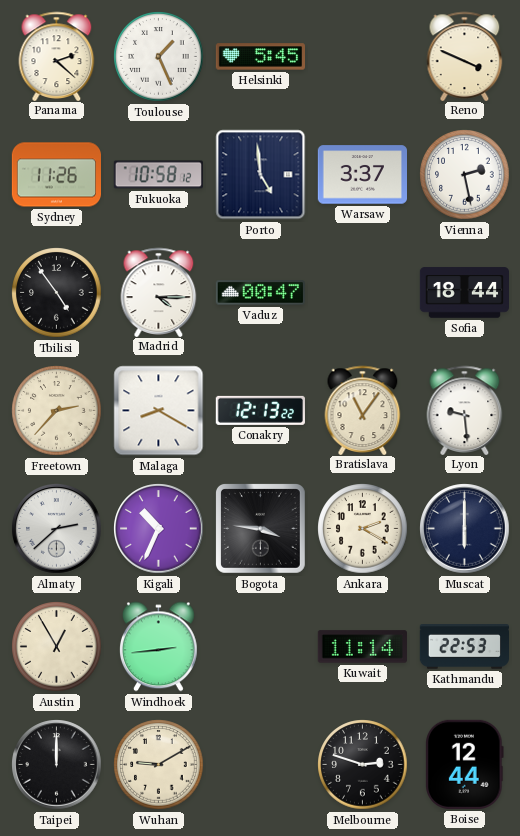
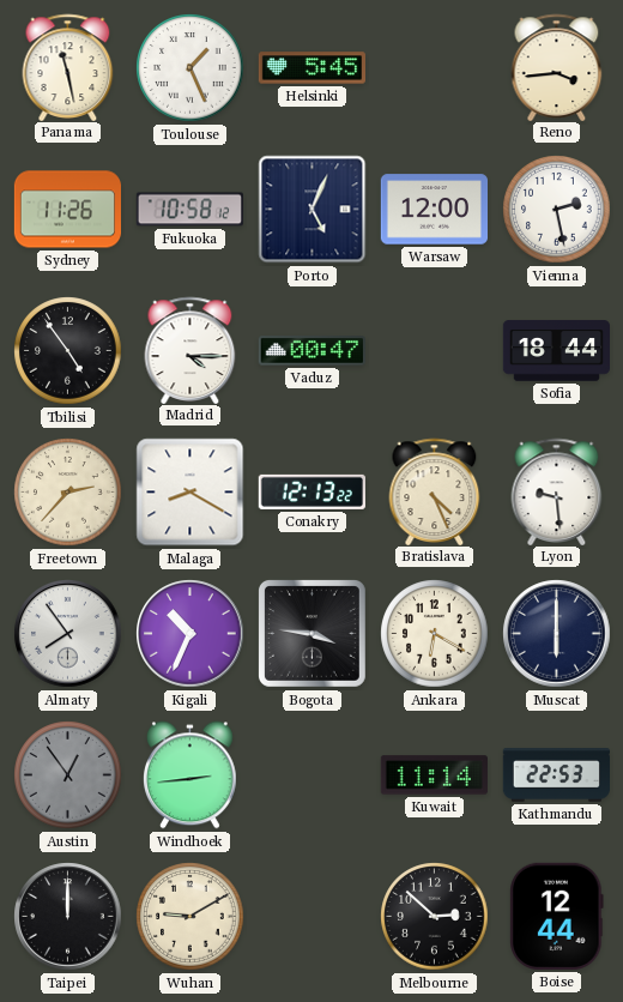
Panama: 2:22 -> 11:28 (68, 67)
Reno: 3:49 -> 3:44 (557, 67)
Porto: 4:59 -> 5:04 (313, 210)
Warsaw: 3:37 -> 12:00 (434, 210)
Bratislava: 11:06 -> 4:26 (435, 491)
Almaty: 2:38 -> 7:54 (68, 634)
Ankara: 2:20 -> 6:20 (435, 634)
Austin: 12:55 -> 12:54 (68, 775)
Austin dial: cream -> grey (68, 775)
Melbourne: 2:48 -> 2:52 (435, 917)
